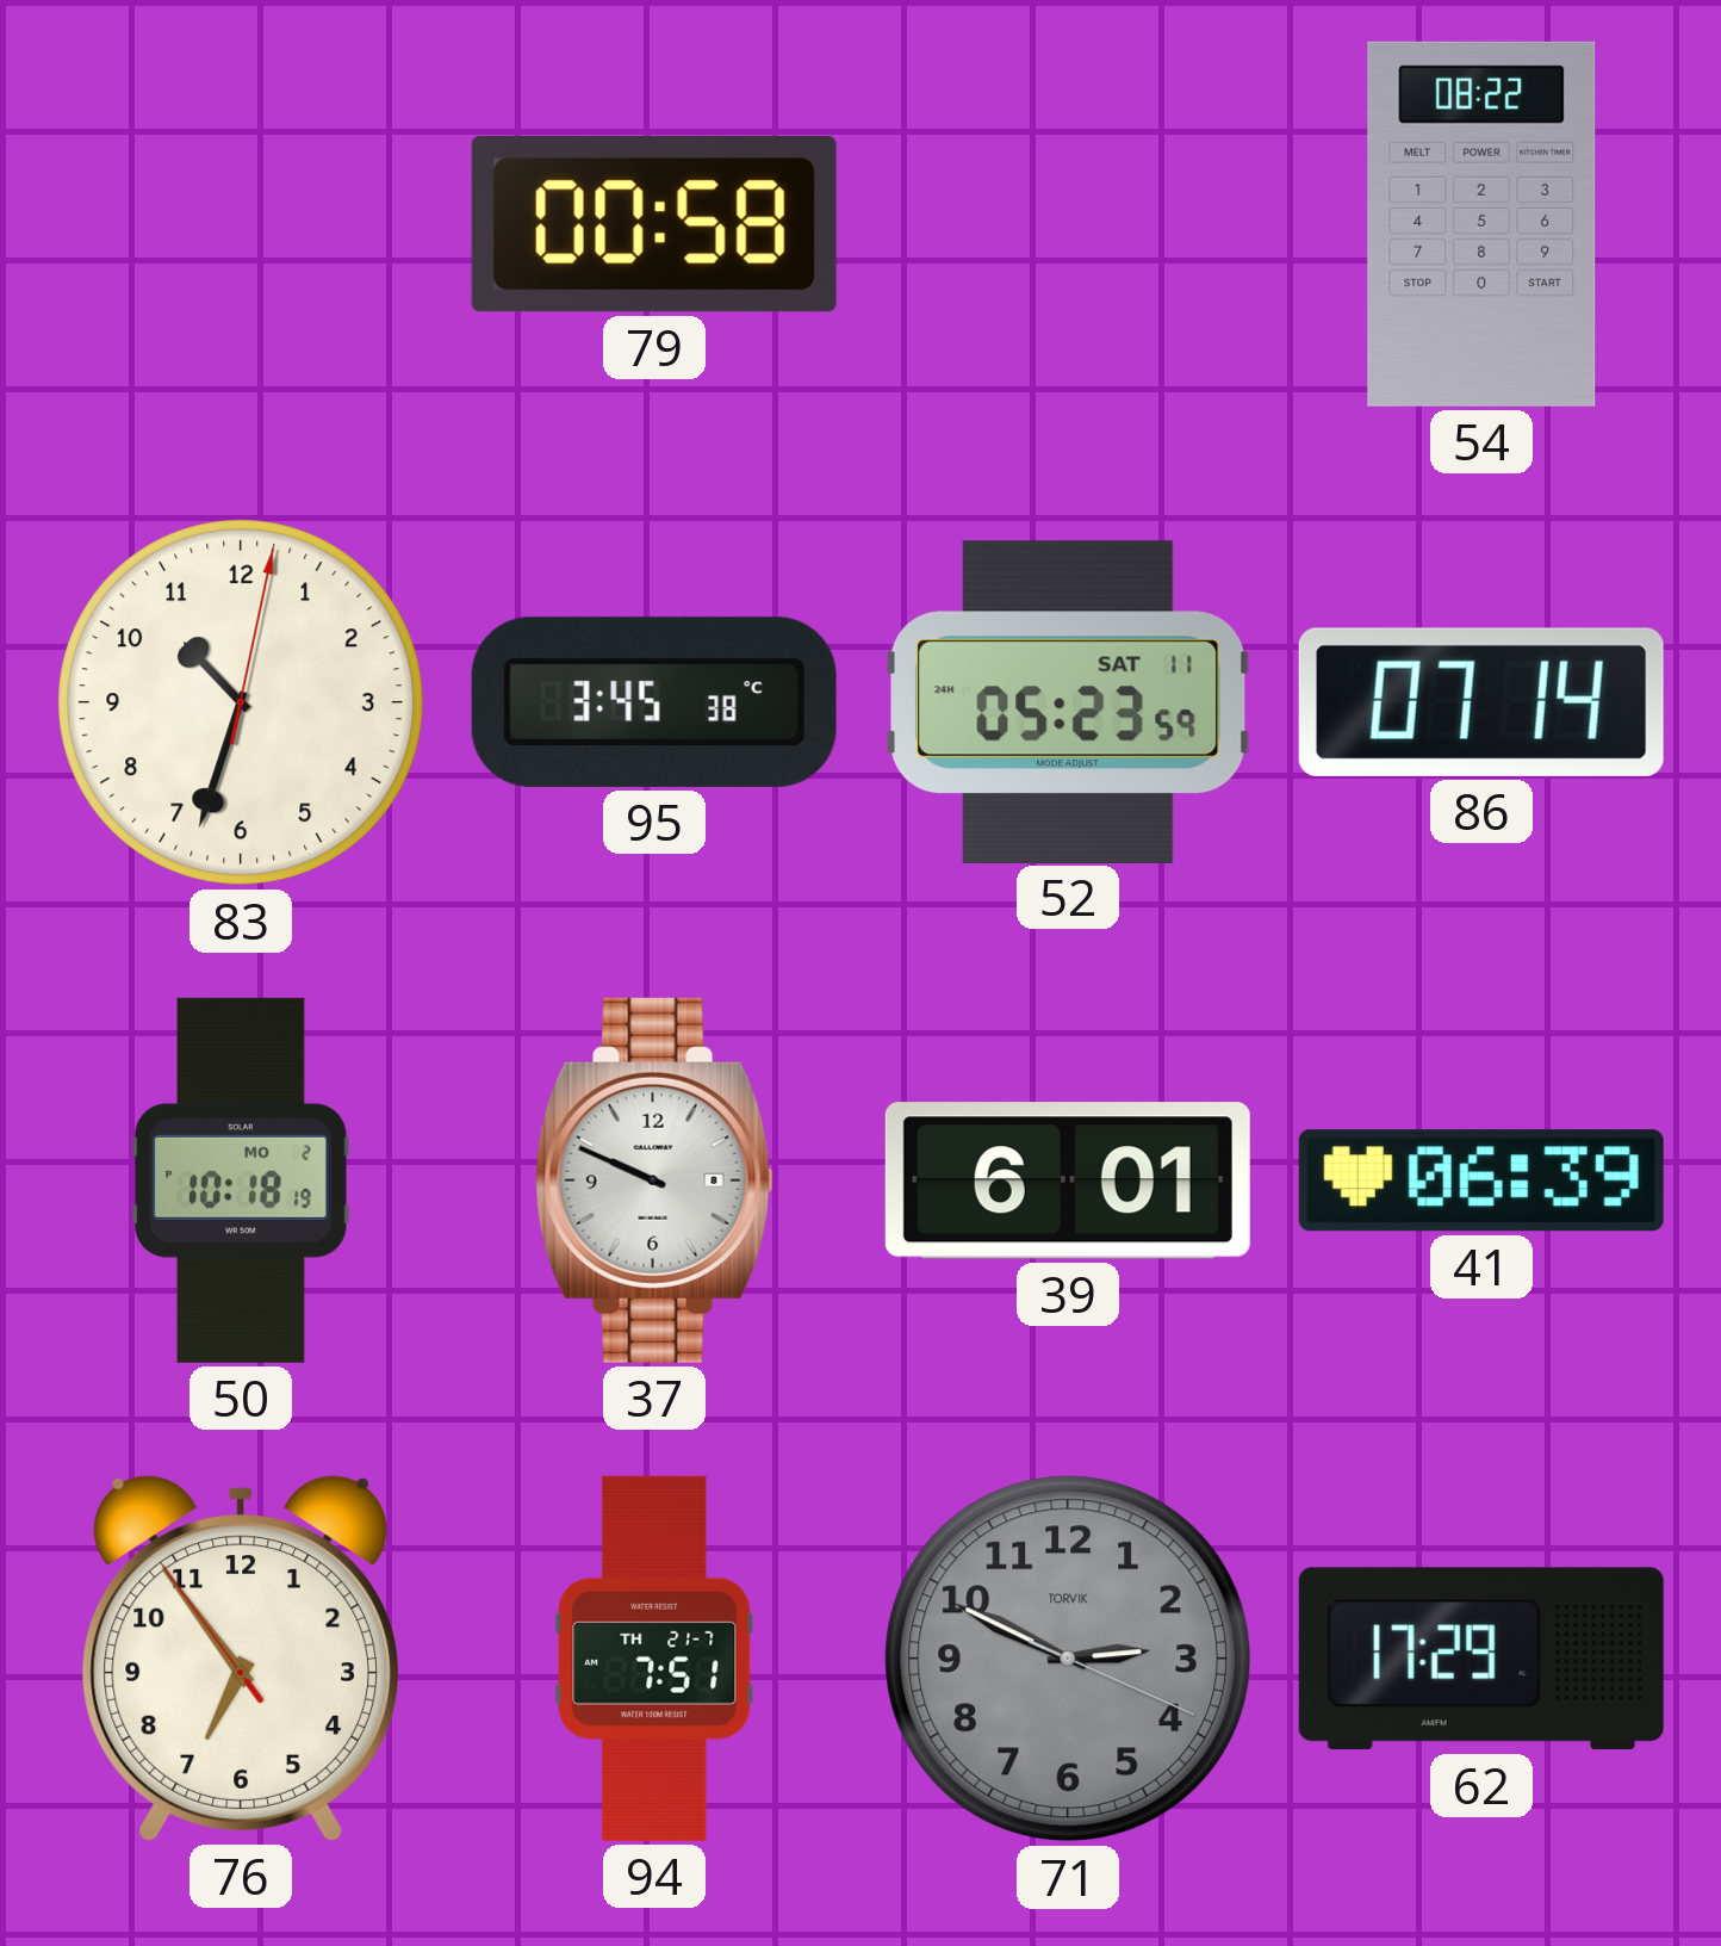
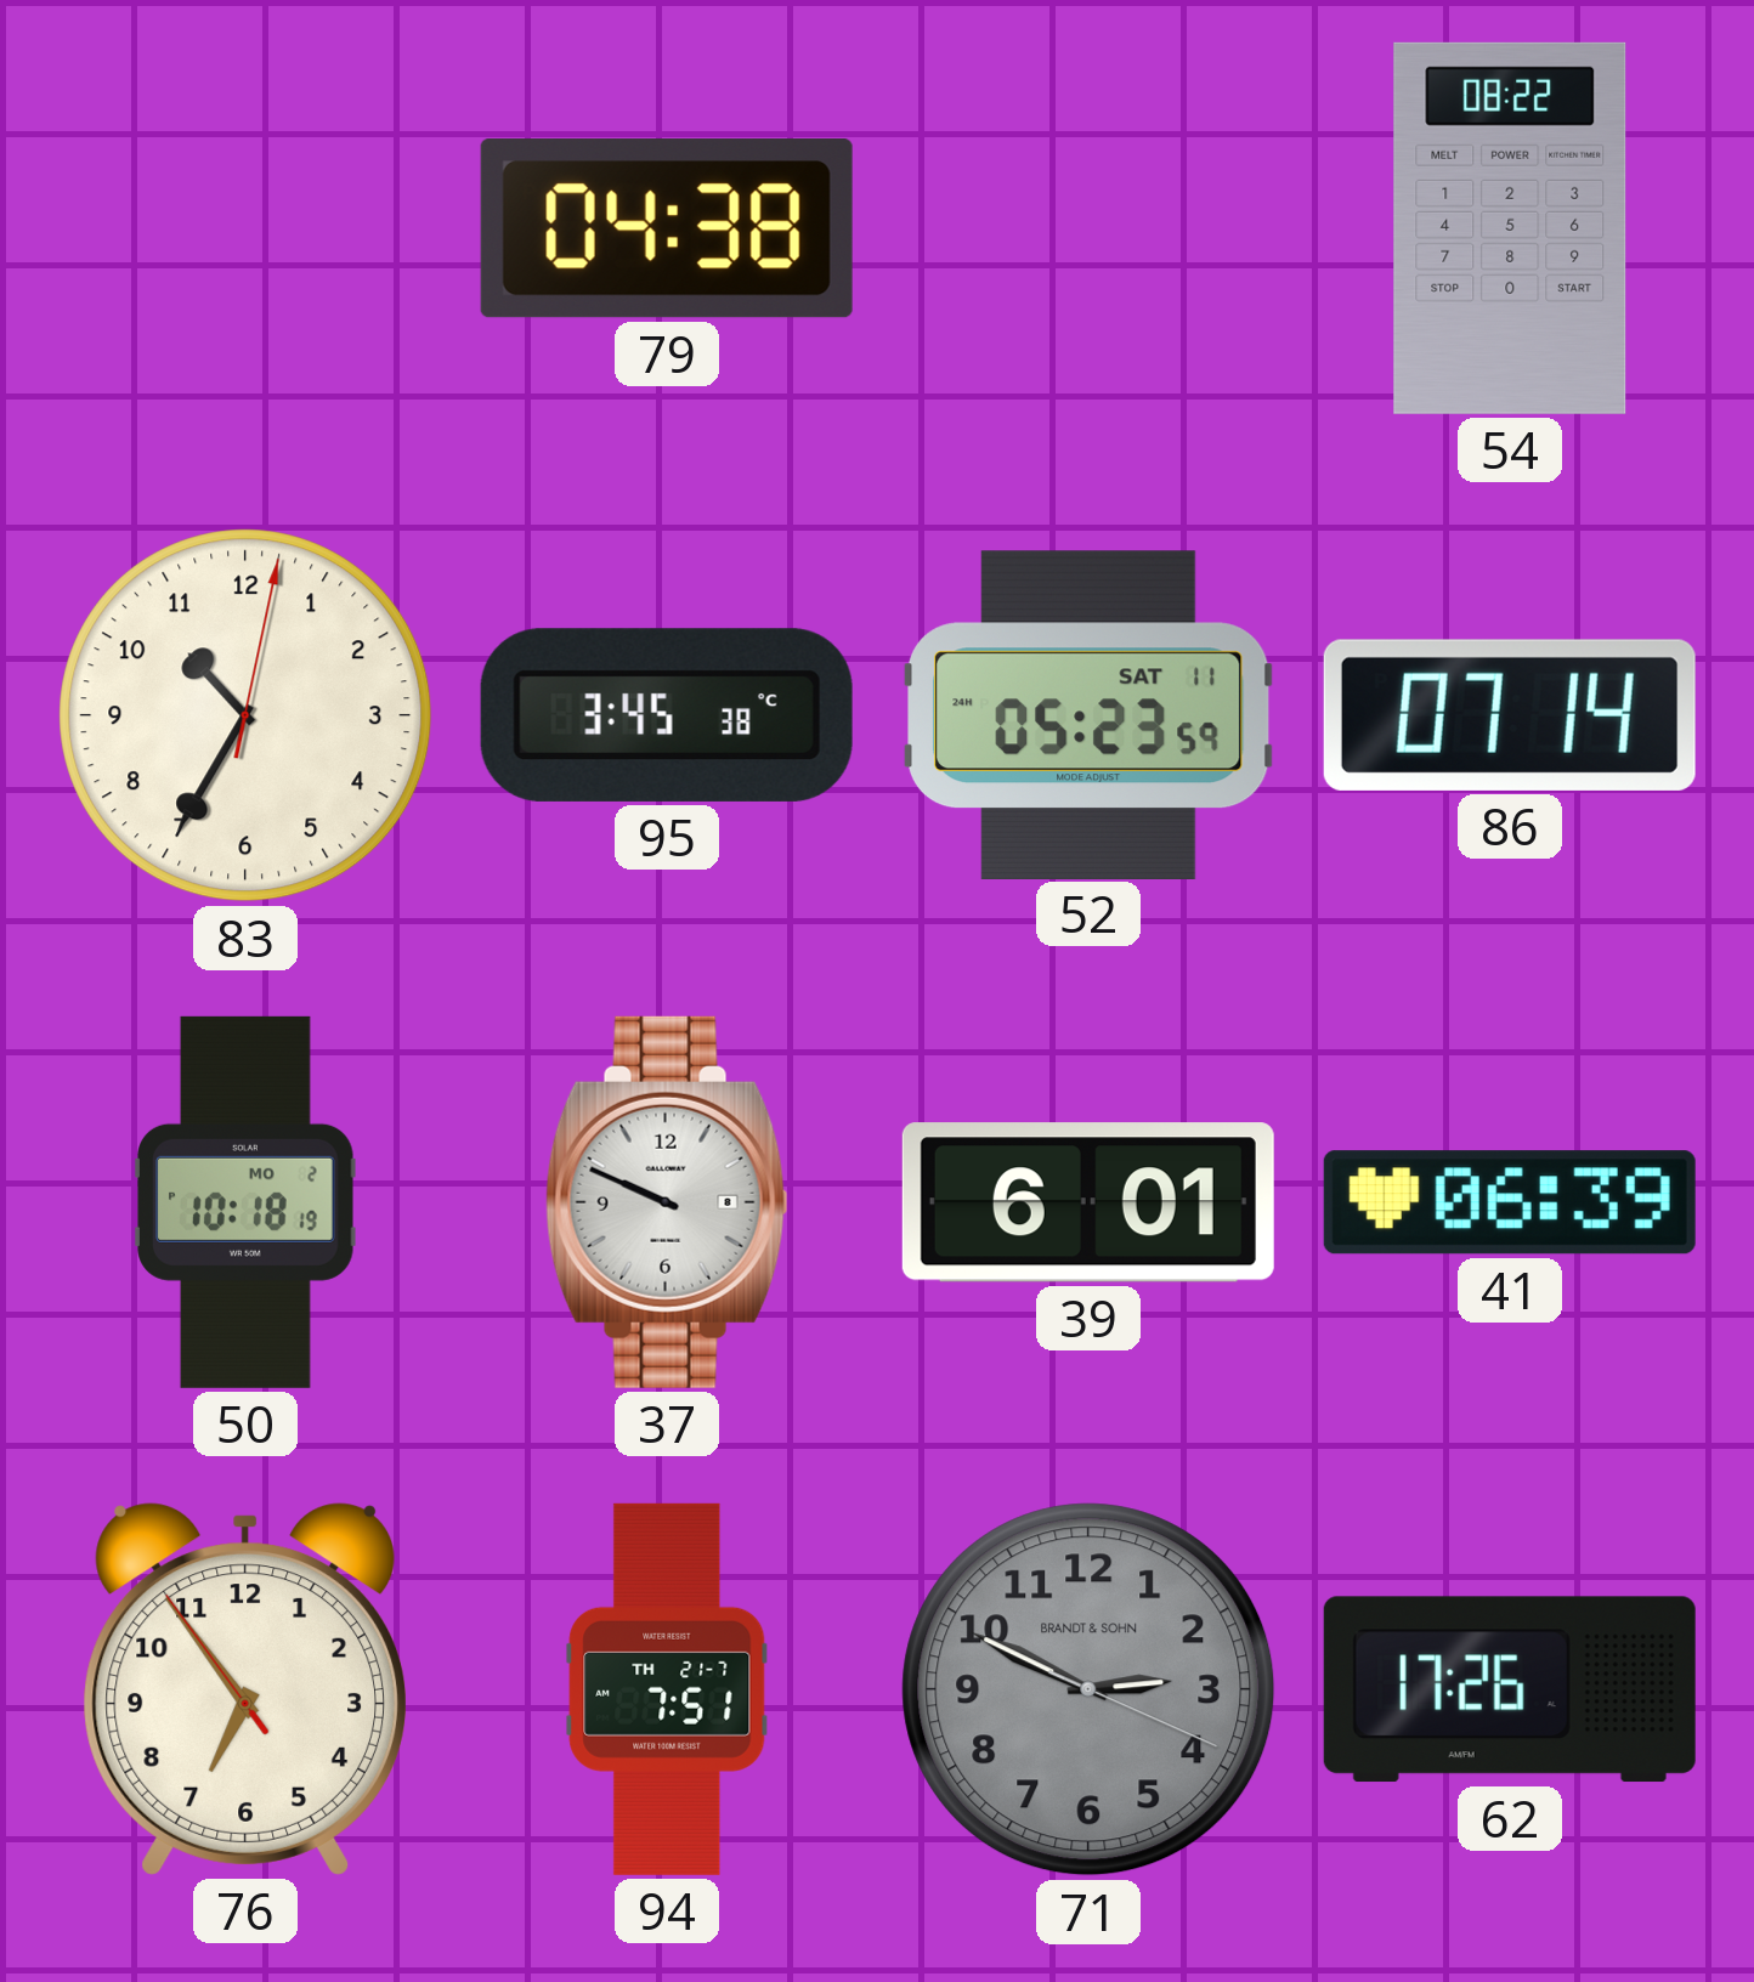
79: 00:58 -> 04:38 (667, 228)
83: 10:33 -> 10:35 (245, 715)
71 brand: TORVIK -> BRANDT & SOHN (1088, 1689)
62: 17:29 -> 17:26 (1510, 1689)
